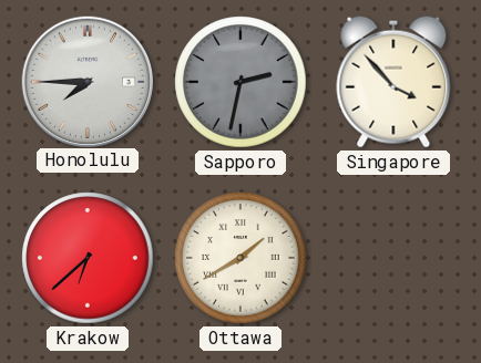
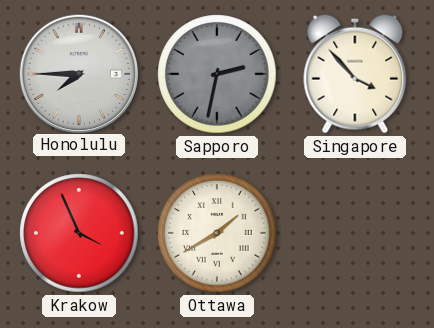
Krakow: 6:38 -> 3:56 (79, 233)
